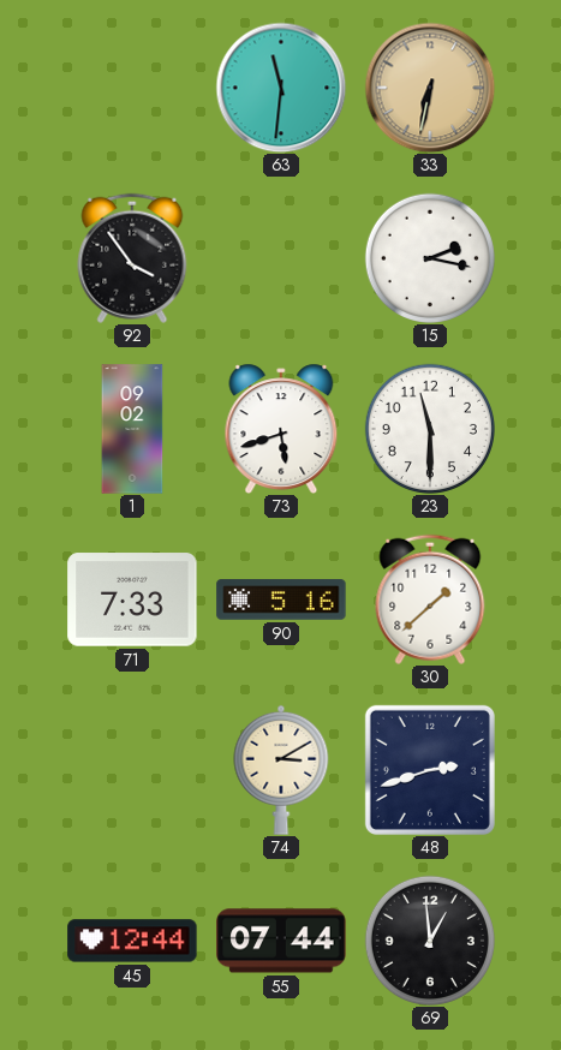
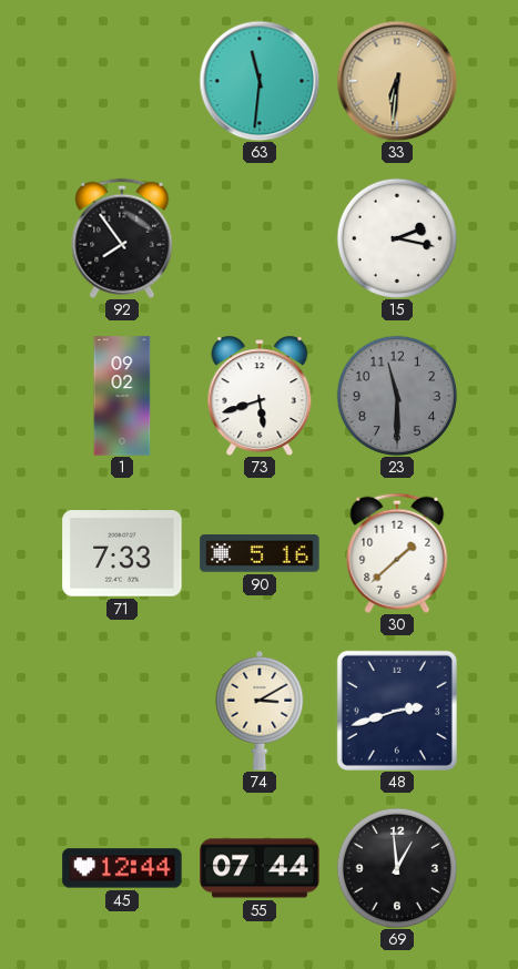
33: 6:32 -> 6:31 (397, 81)
92: 3:54 -> 7:54 (122, 238)
23 dial: white -> grey (396, 395)
